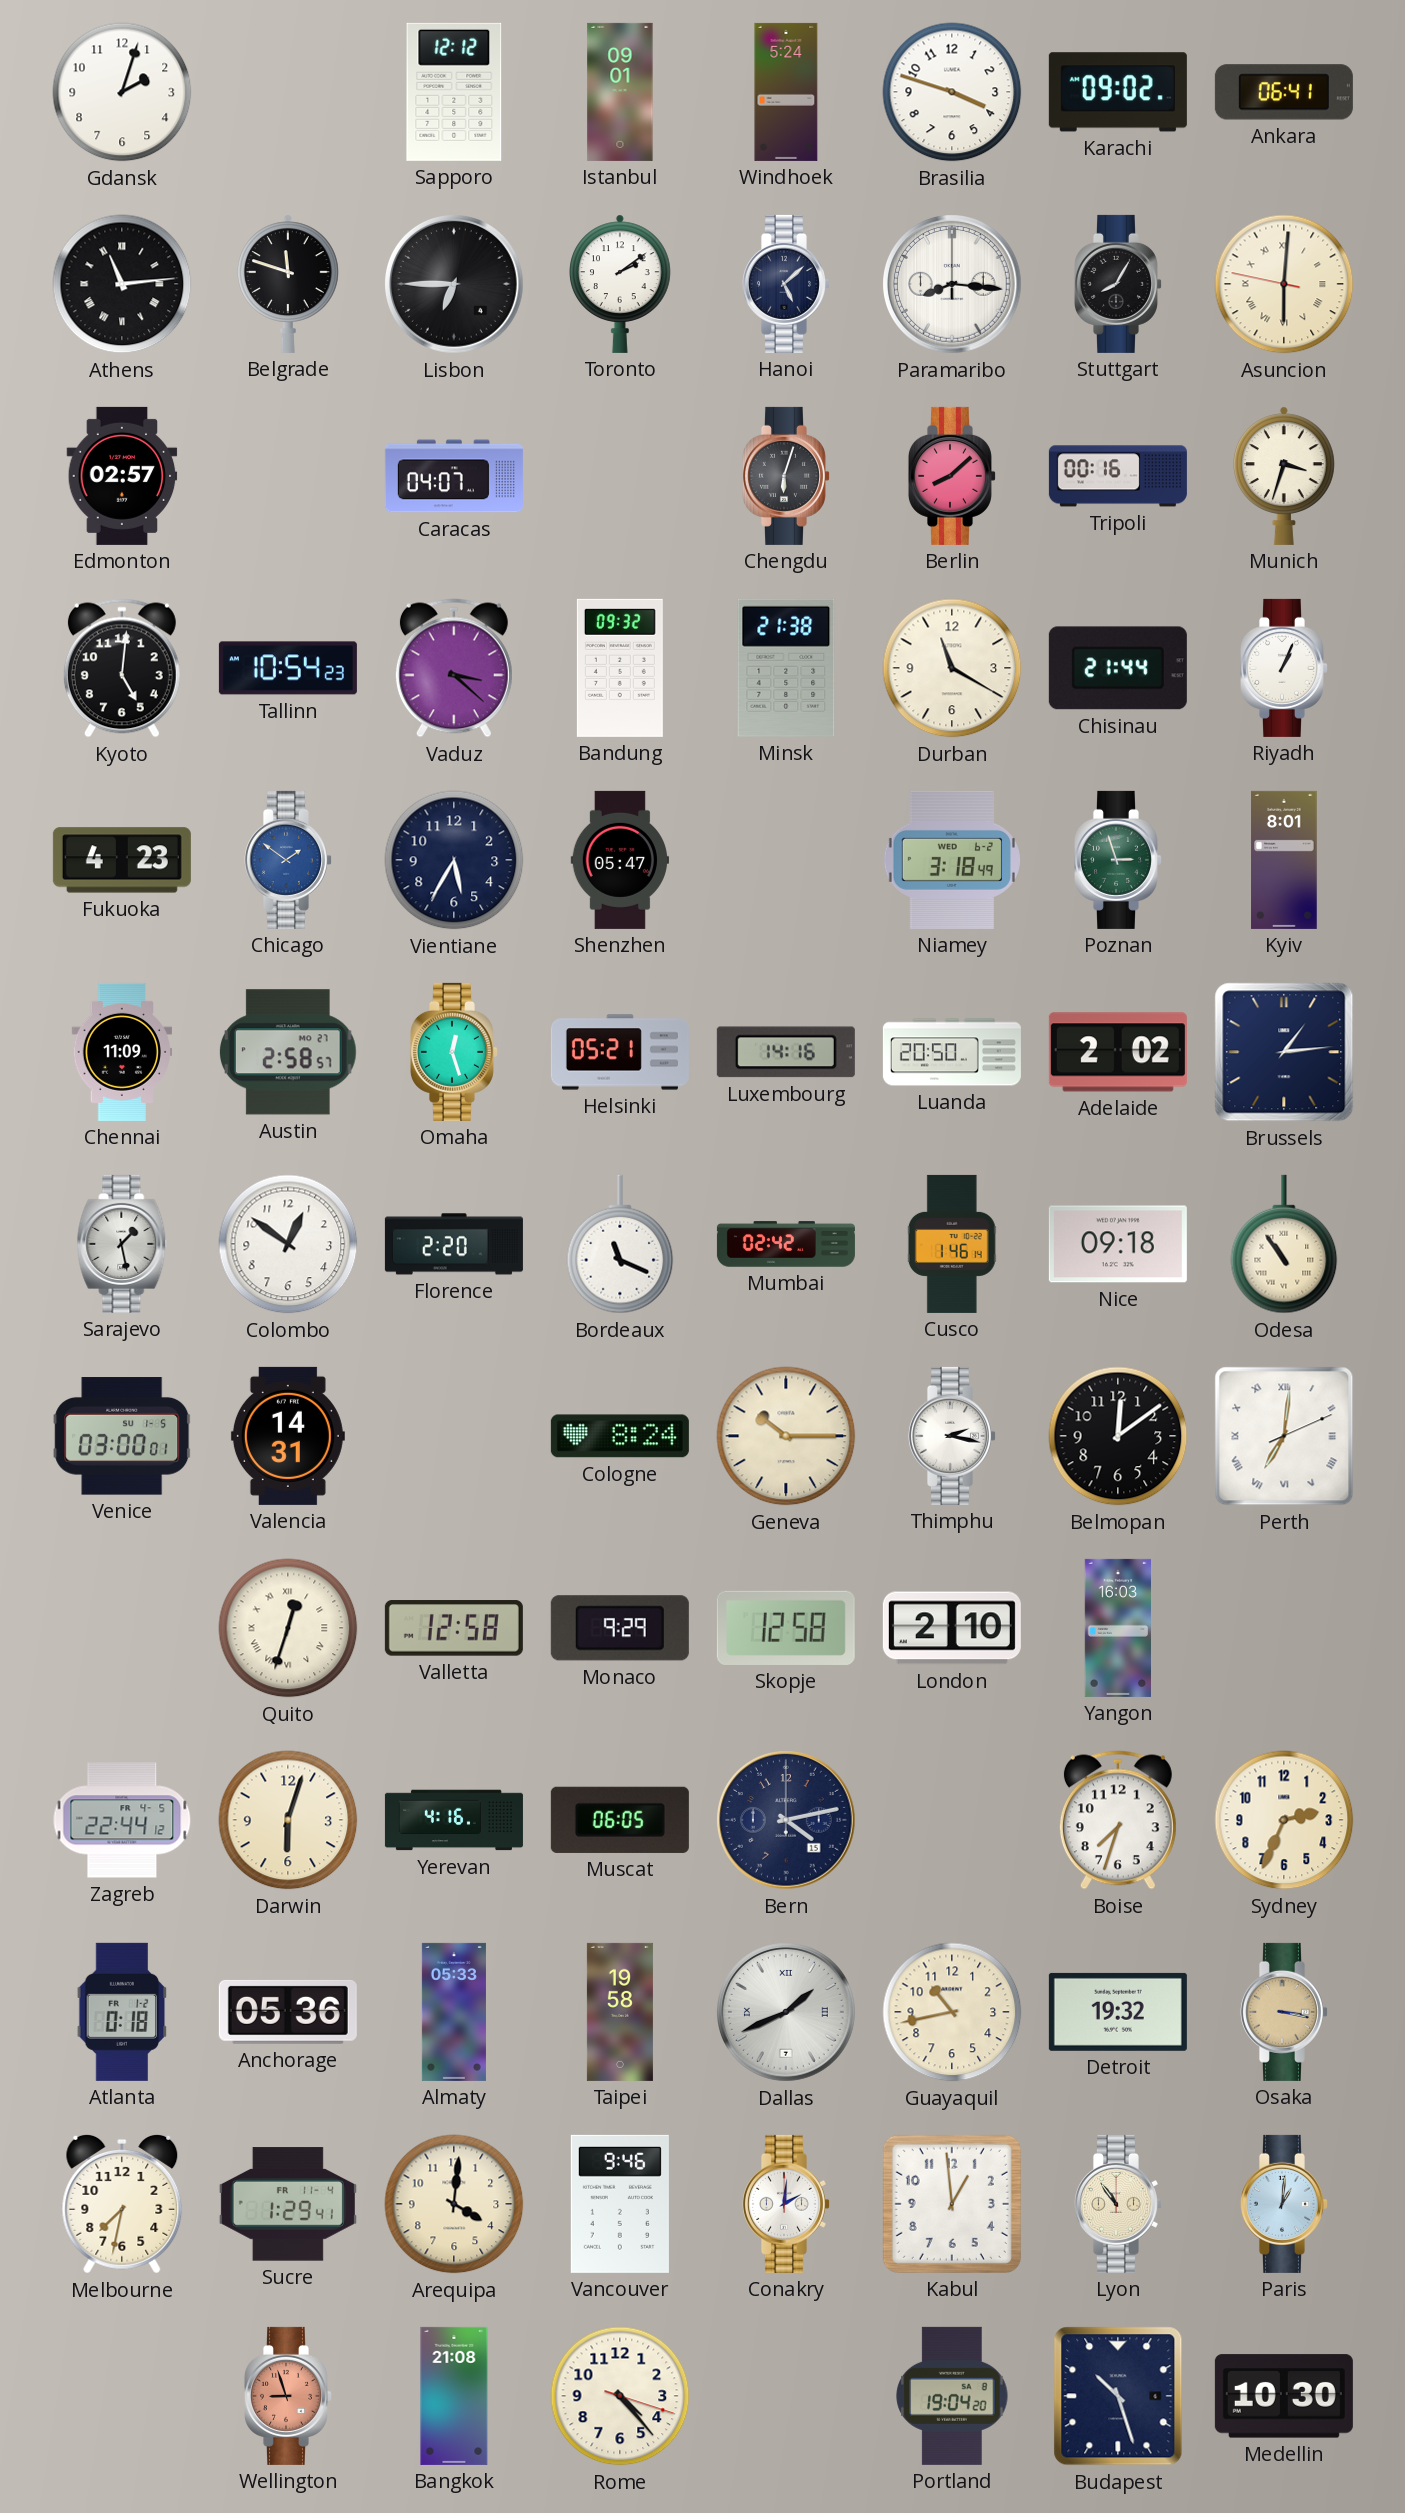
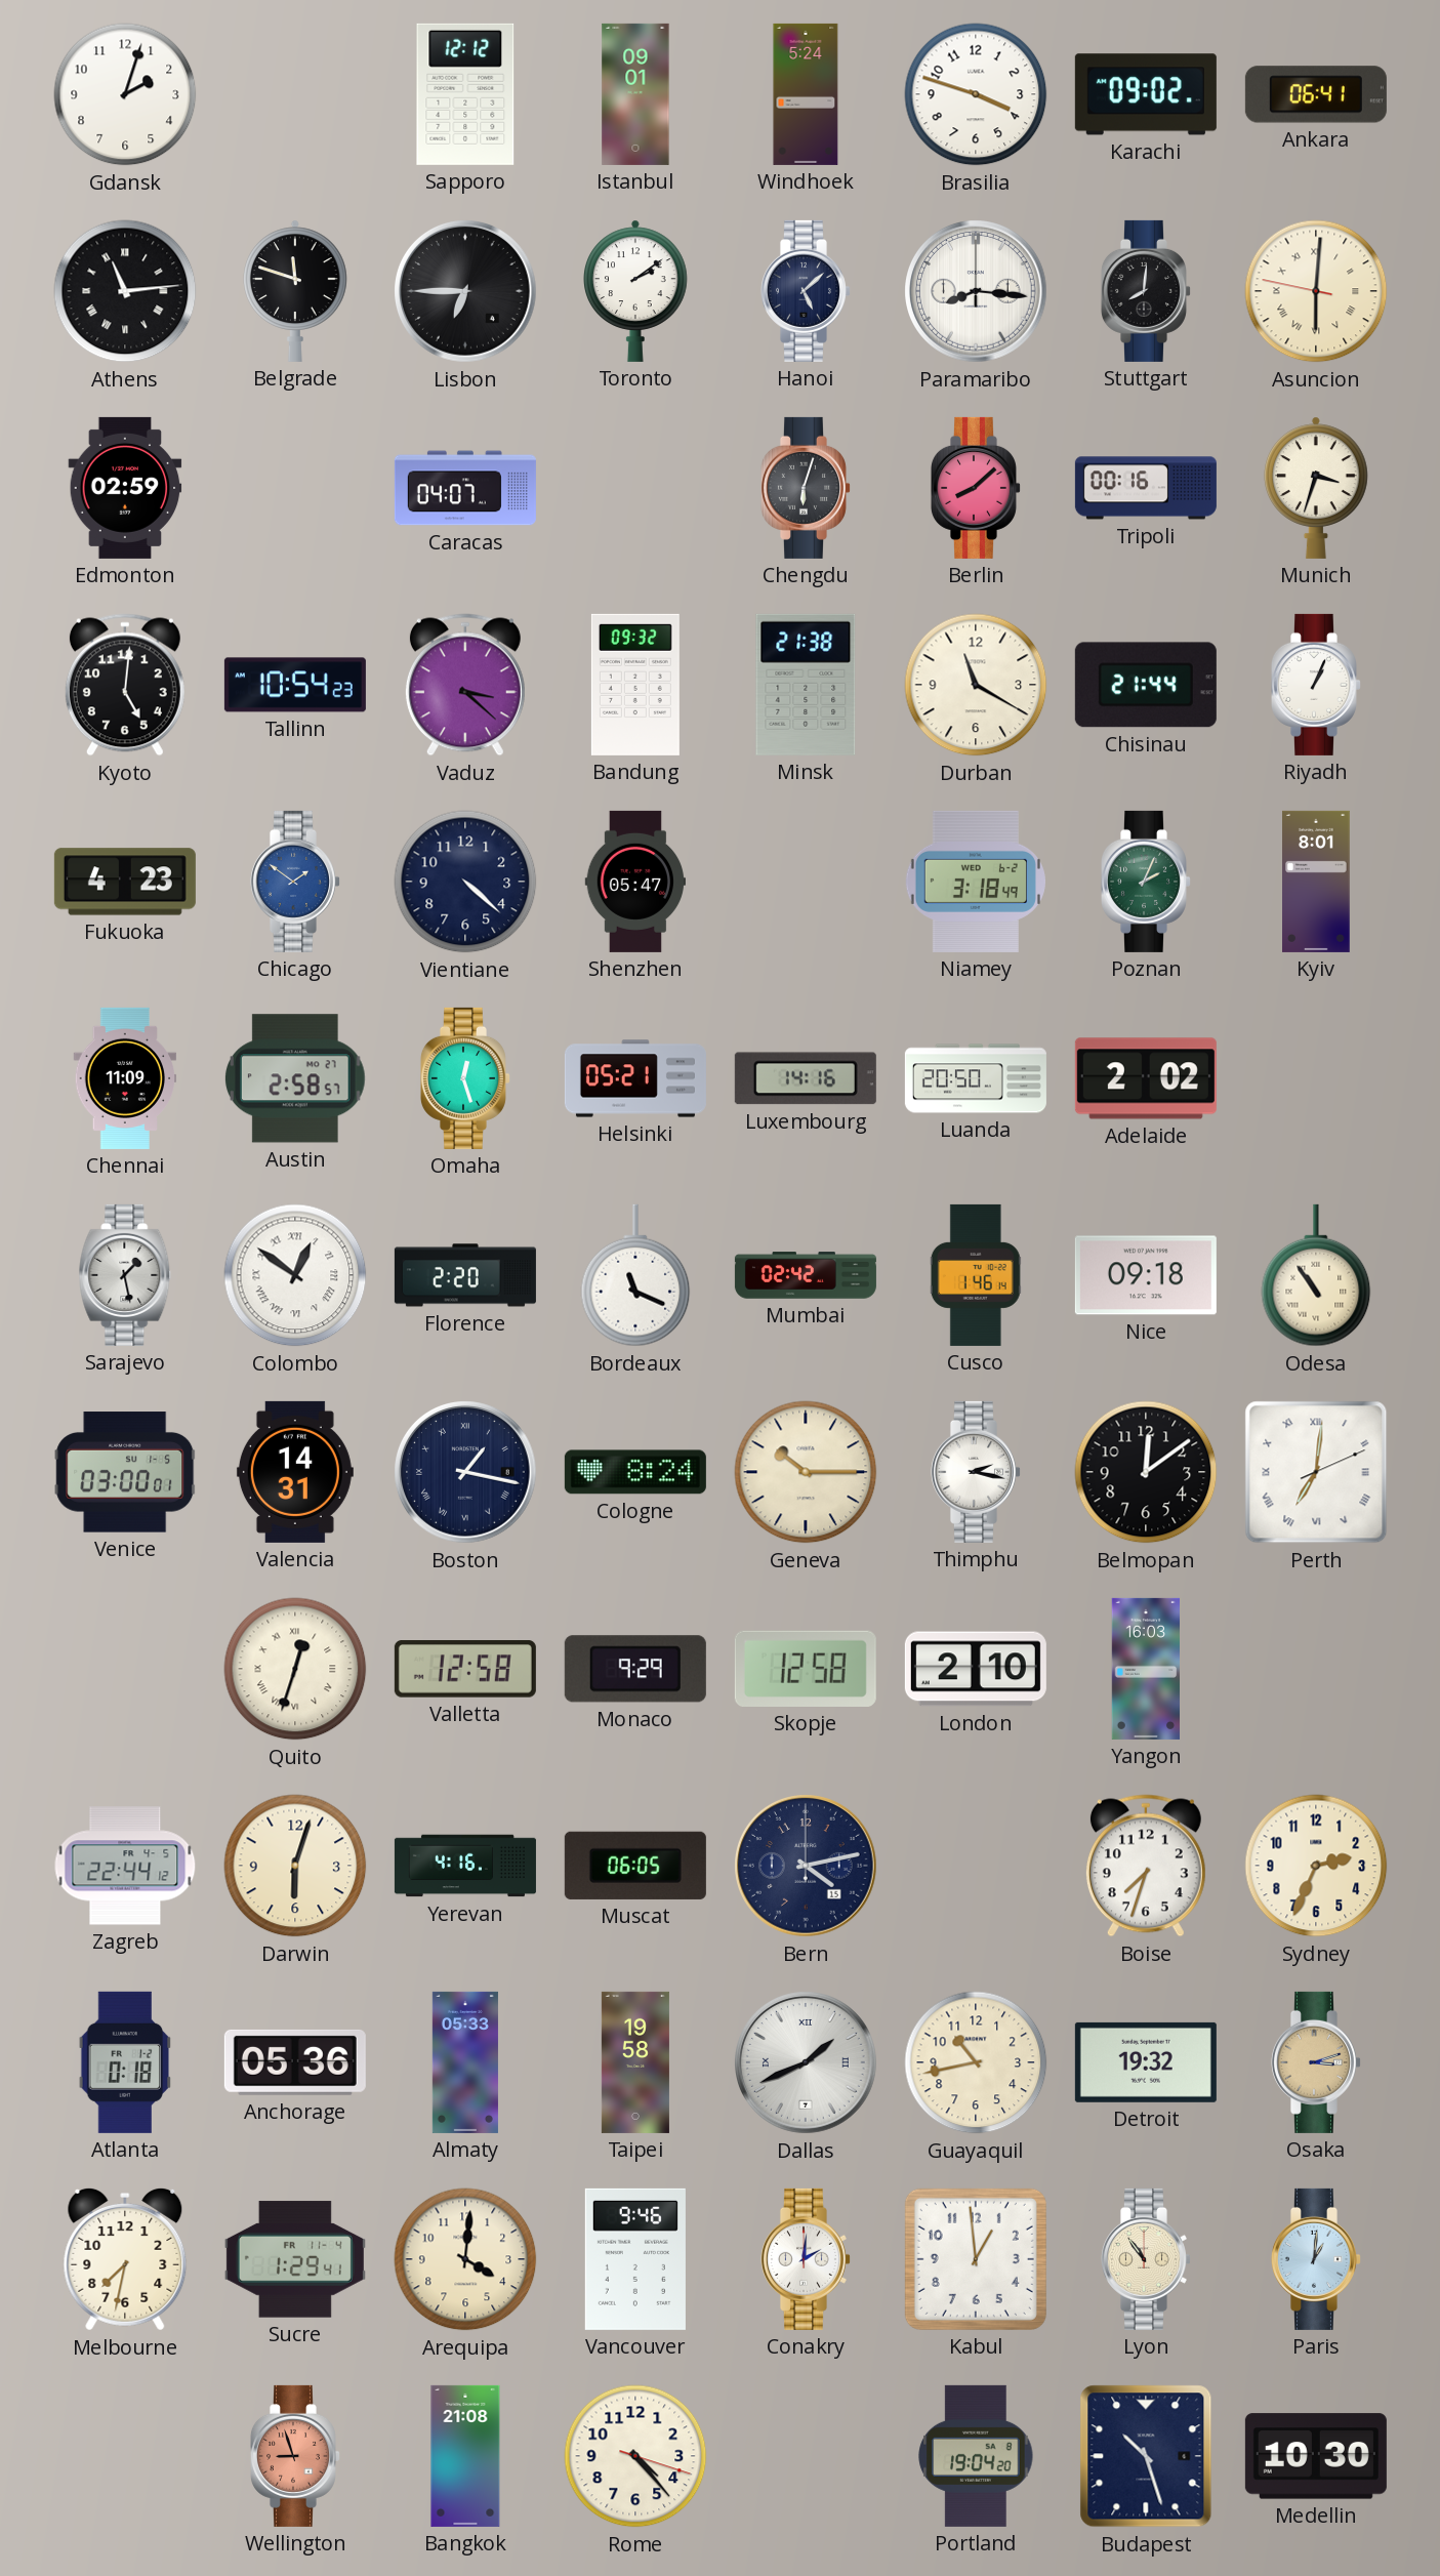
Stuttgart: 8:05 -> 8:01 (1146, 291)
Edmonton: 02:57 -> 02:59 (125, 488)
Vientiane: 5:35 -> 4:22 (465, 882)
Poznan: 2:57 -> 2:04 (1146, 882)
Brussels: 1:14 -> none (1284, 1052)
Colombo numerals: Arabic -> Roman (295, 1275)
Boston: none -> 1:17 (466, 1473)
Osaka: 3:17 -> 3:12 (1316, 2062)
